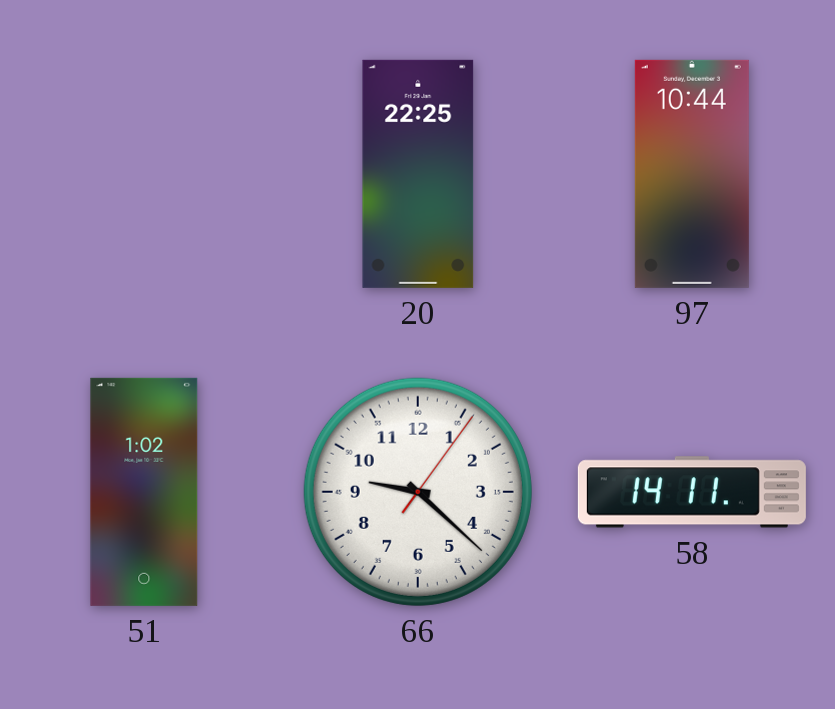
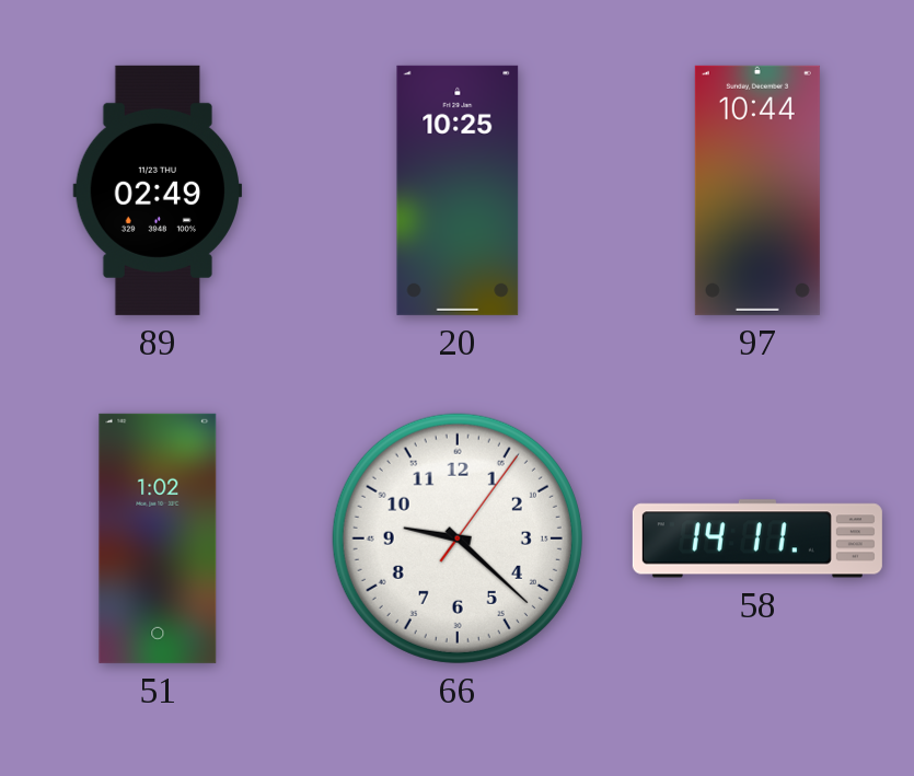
89: none -> 02:49 (158, 190)
20: 22:25 -> 10:25 (458, 190)
